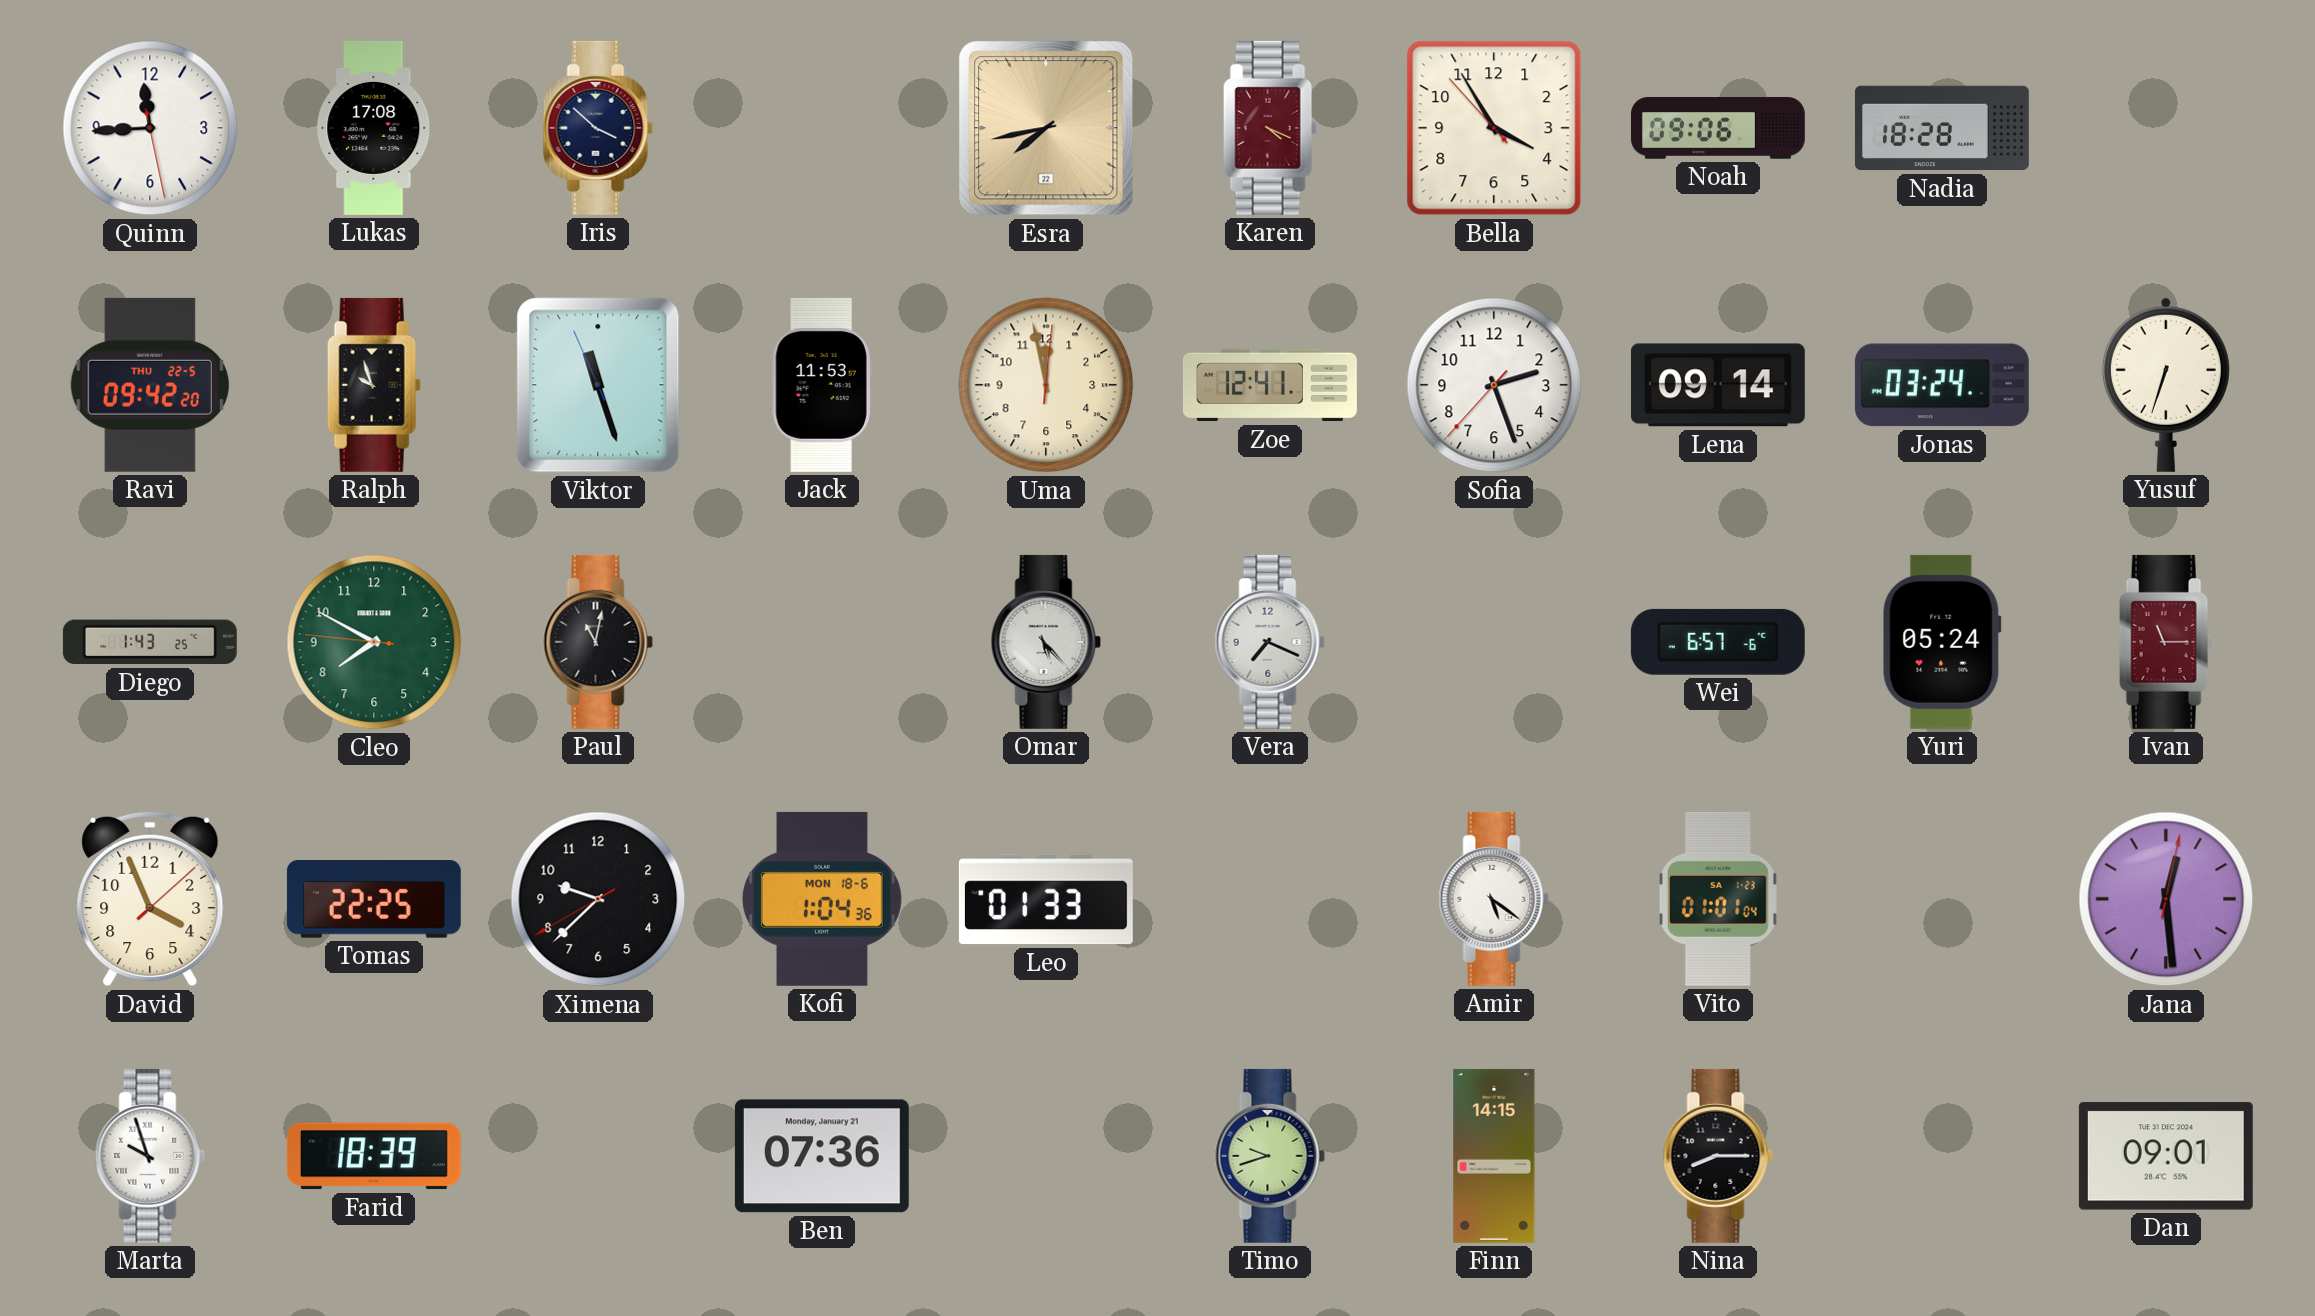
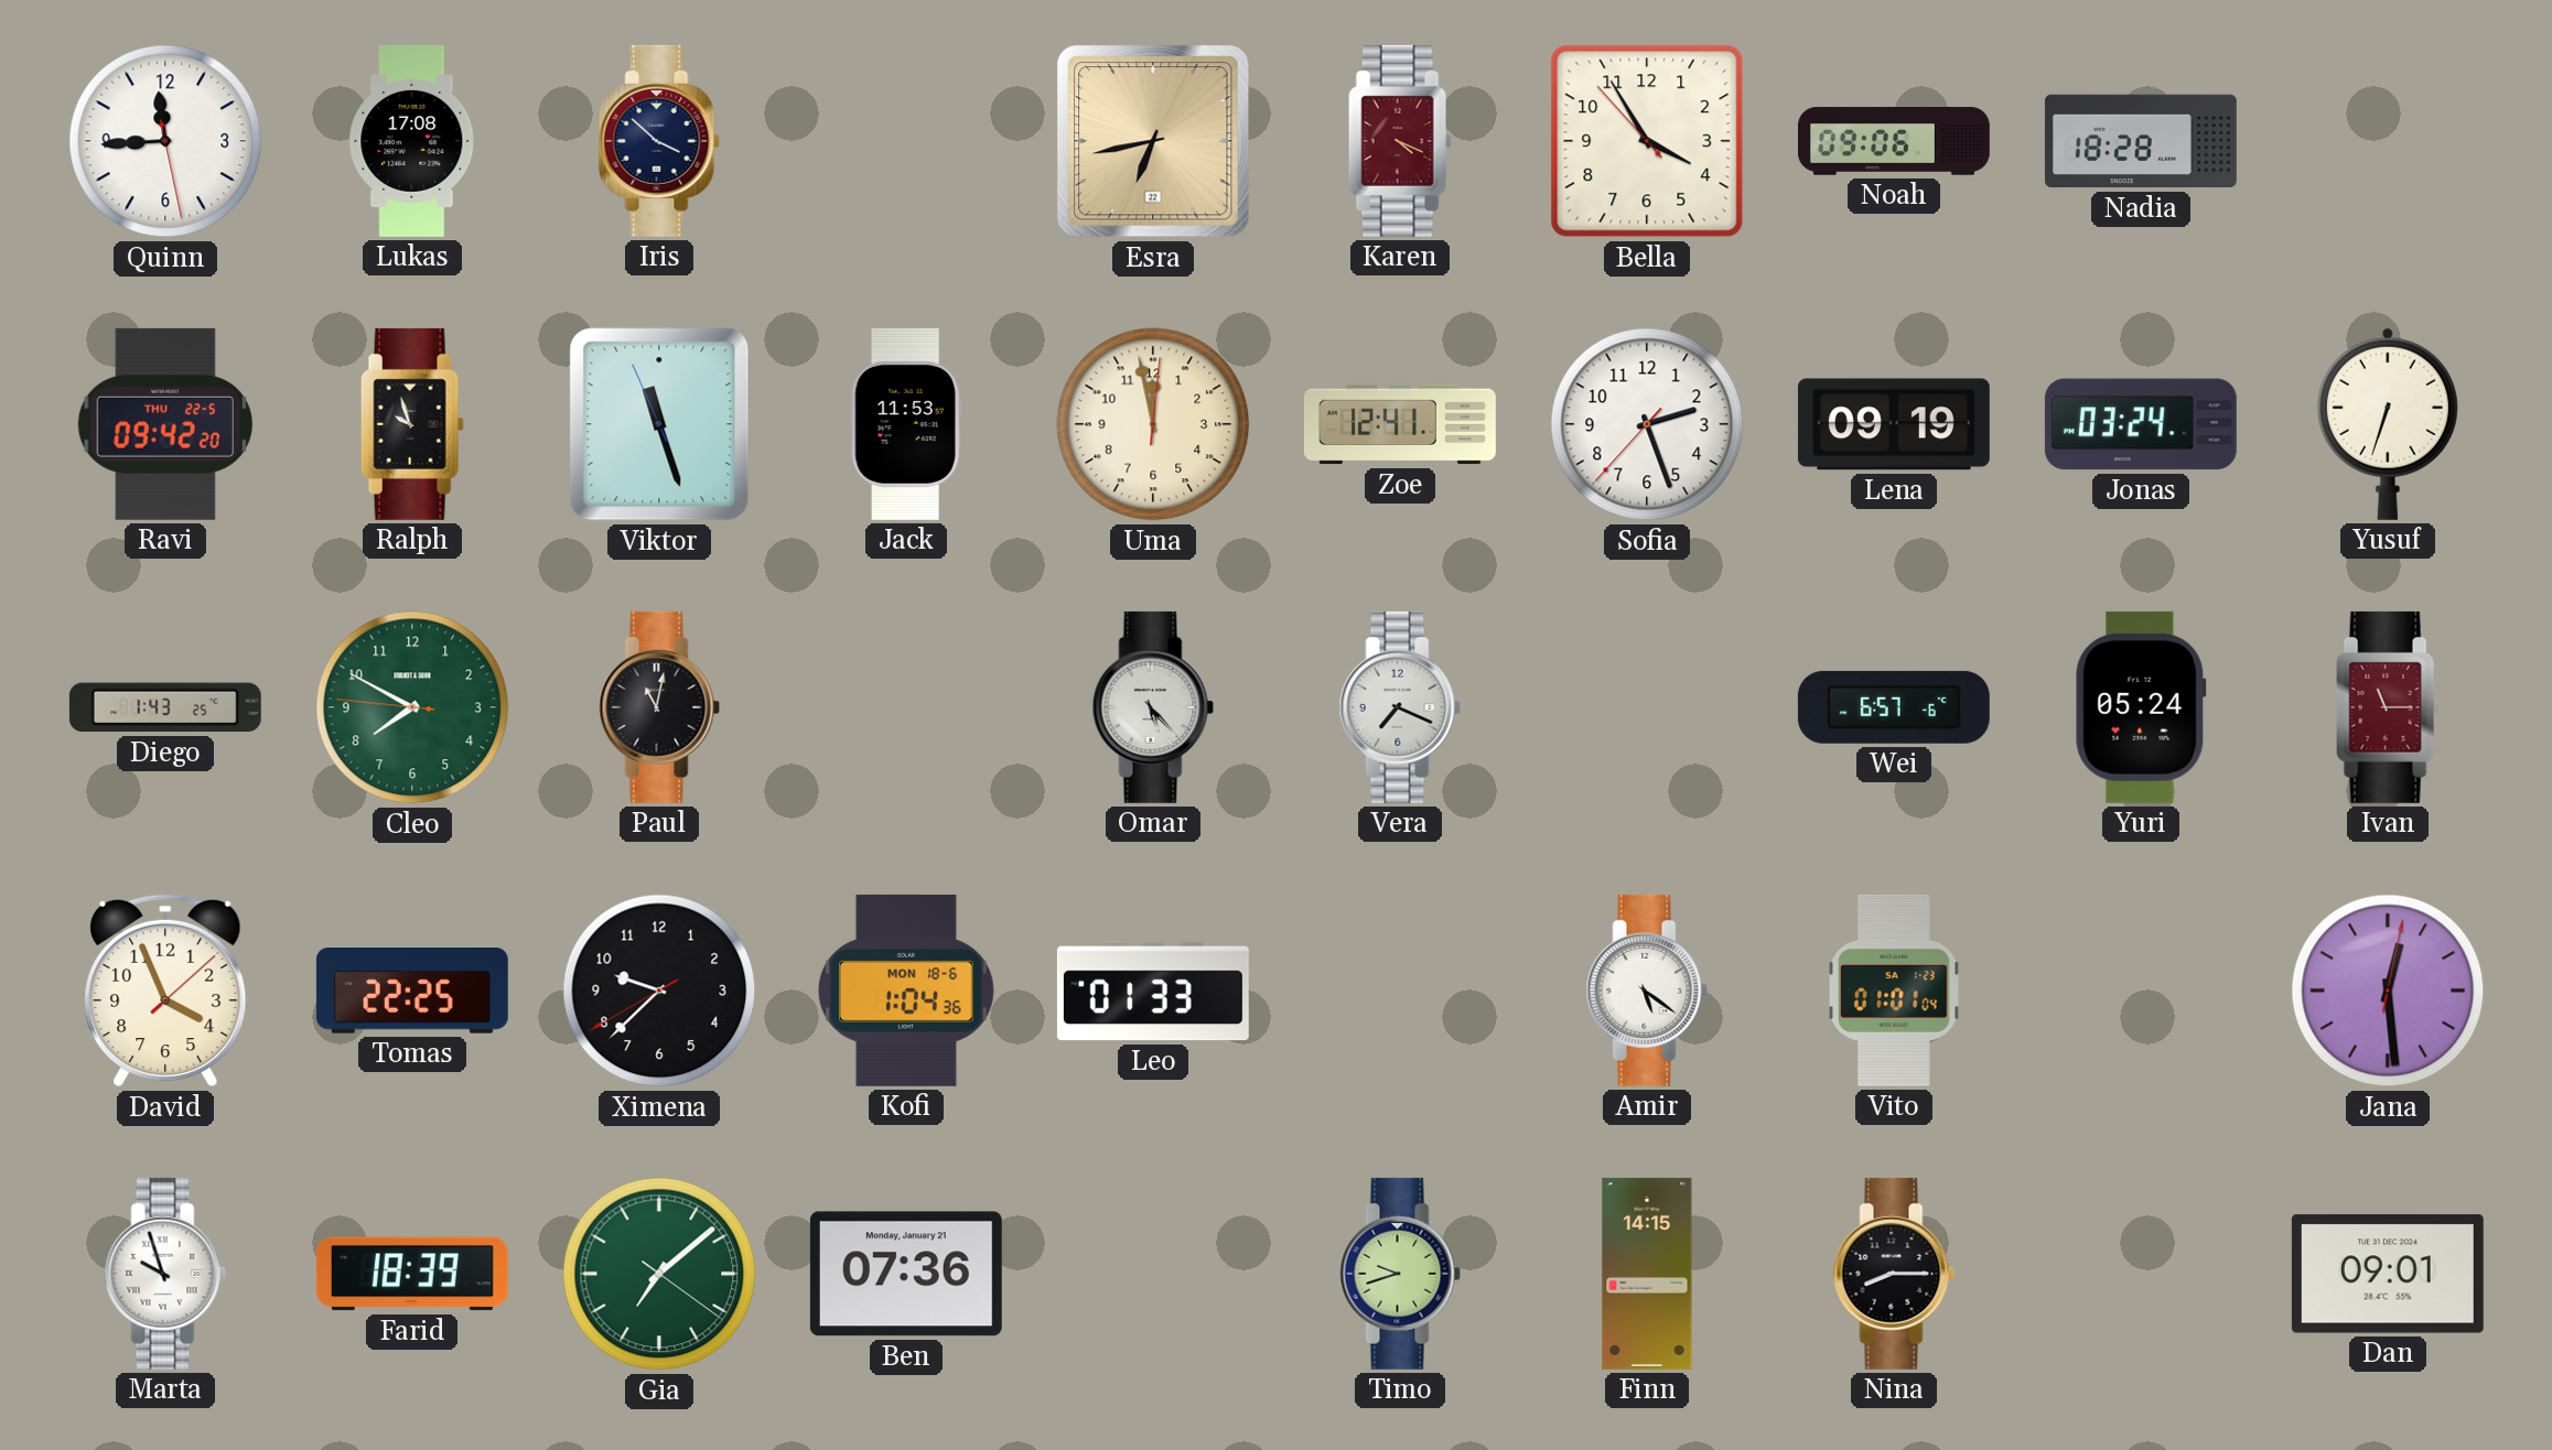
Esra: 7:43 -> 6:43 (1153, 141)
Lena: 09:14 -> 09:19 (1894, 424)
Gia: none -> 7:08 (659, 1274)
